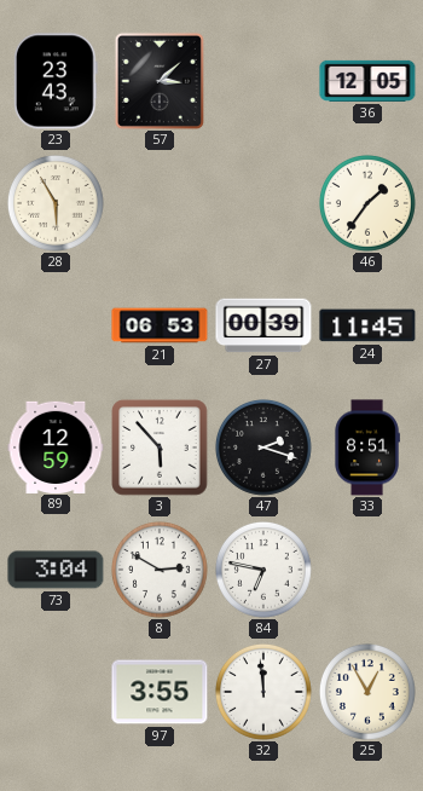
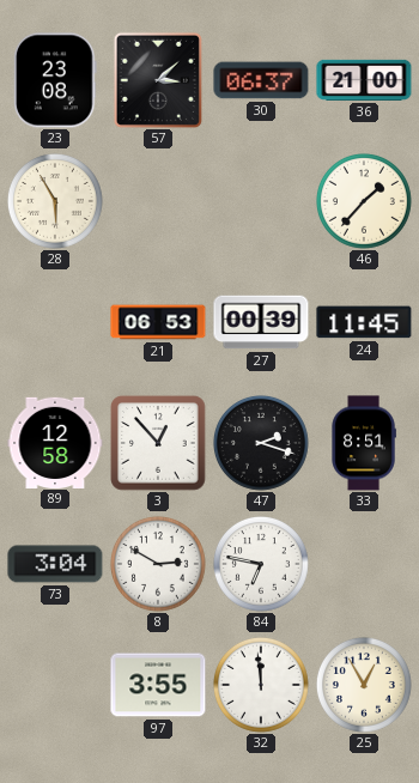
23: 23:43 -> 23:08 (55, 80)
30: none -> 06:37 (261, 80)
36: 12:05 -> 21:00 (364, 80)
46: 1:36 -> 1:37 (364, 201)
89: 12:59 -> 12:58 (55, 442)
3: 5:53 -> 12:53 (158, 443)
